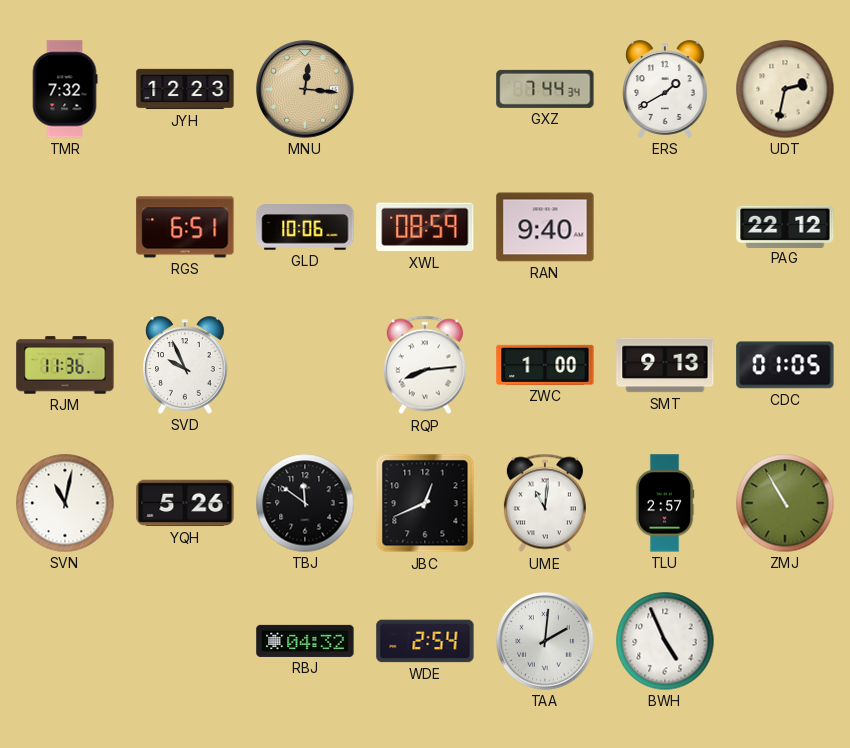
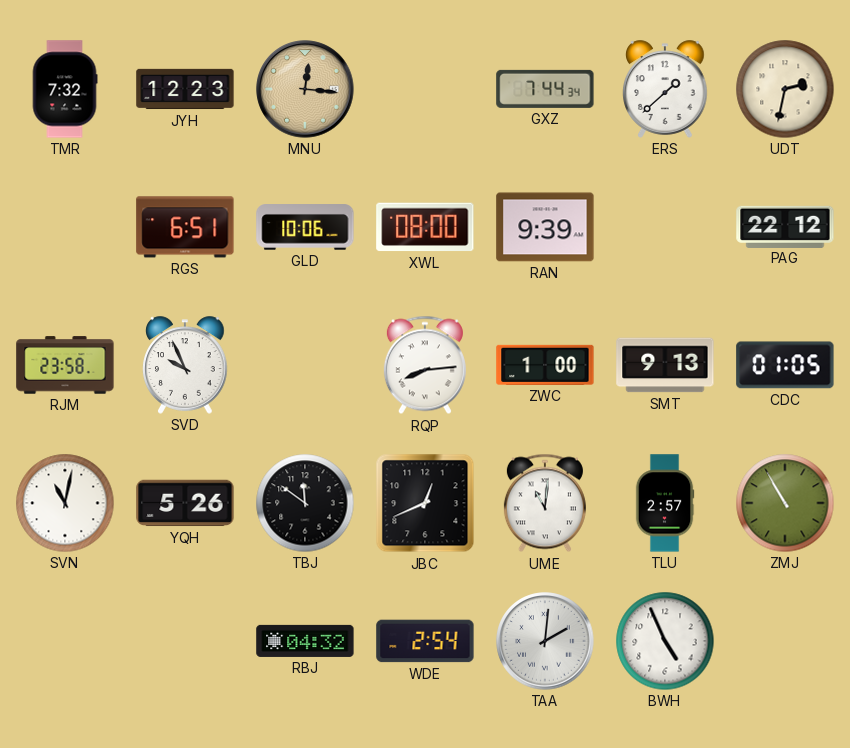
ERS: 1:40 -> 1:38 (665, 89)
XWL: 08:59 -> 08:00 (425, 227)
RAN: 9:40 -> 9:39 (545, 227)
RJM: 11:36 -> 23:58 (65, 365)
